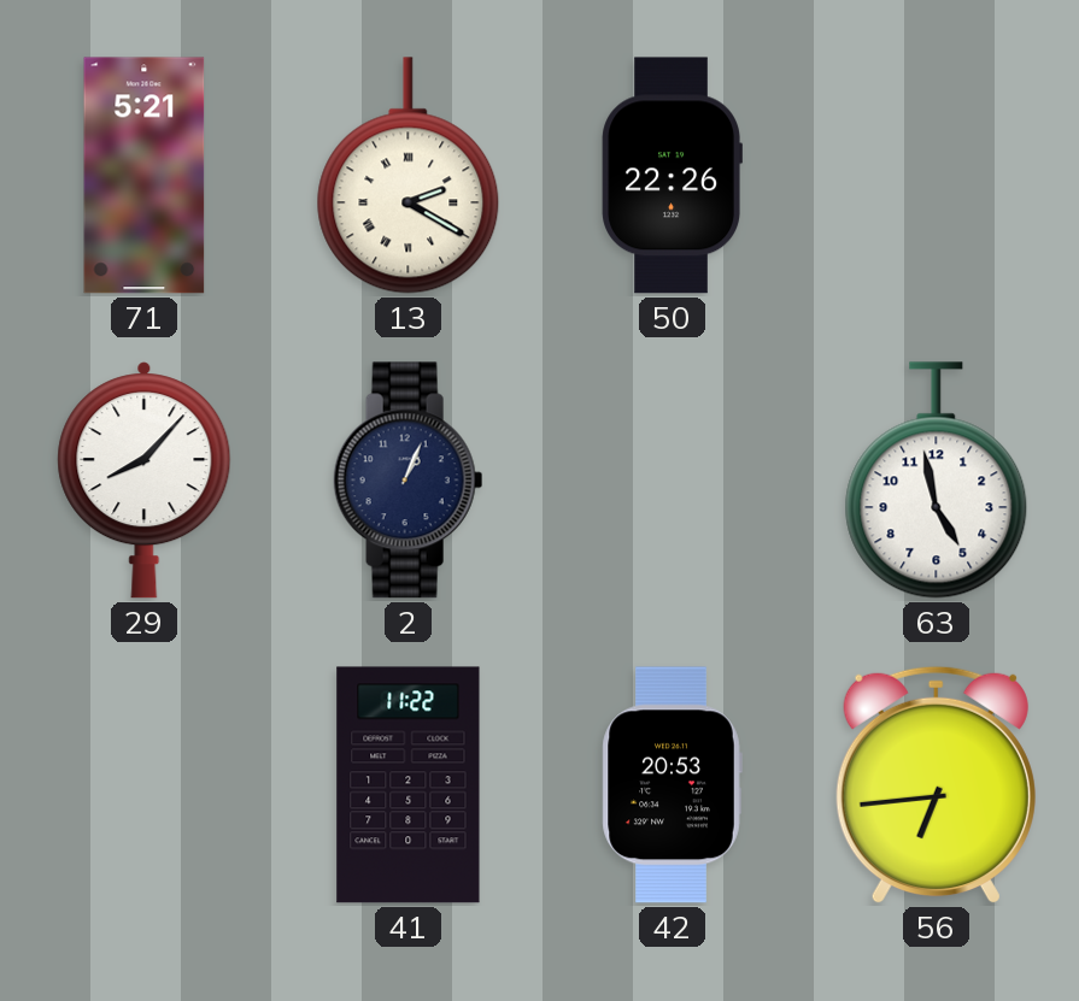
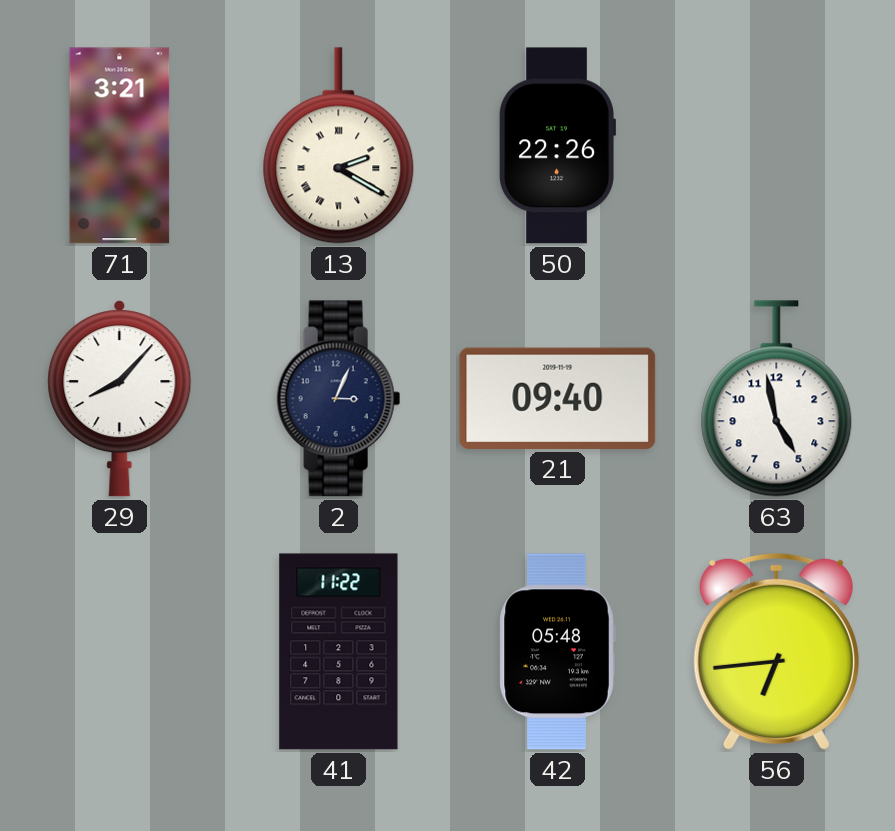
71: 5:21 -> 3:21 (120, 146)
2: 1:04 -> 3:04 (339, 399)
21: none -> 09:40 (558, 398)
42: 20:53 -> 05:48 (557, 652)
